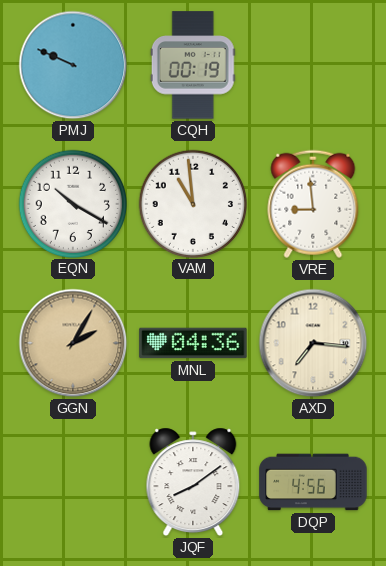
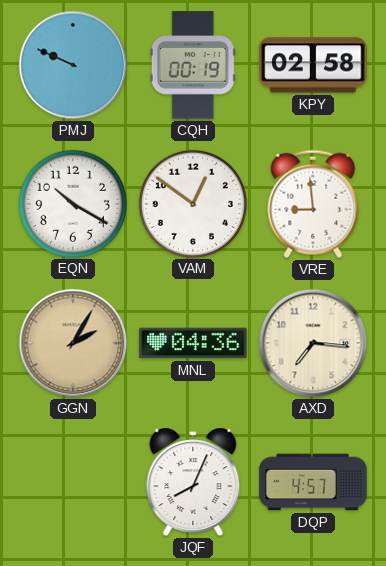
KPY: none -> 02:58 (313, 65)
VAM: 10:59 -> 12:51 (192, 203)
JQF: 8:09 -> 8:04 (193, 482)
DQP: 4:56 -> 4:57 (313, 482)
